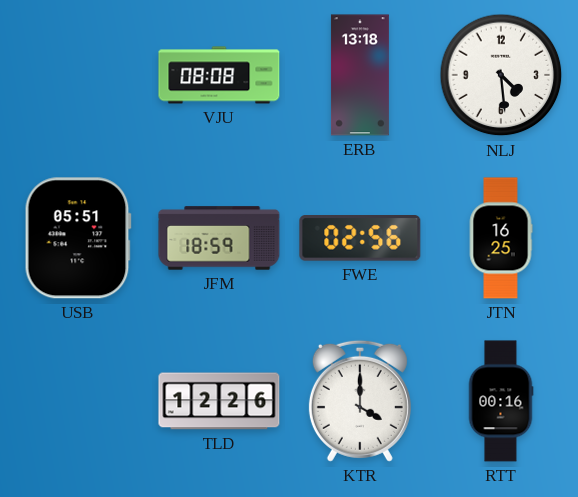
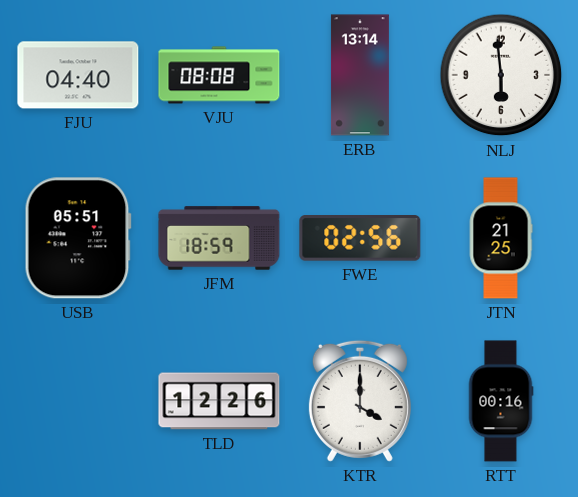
FJU: none -> 04:40 (78, 75)
ERB: 13:18 -> 13:14 (360, 75)
NLJ: 4:29 -> 5:59 (501, 75)
JTN: 16:25 -> 21:25 (501, 238)
